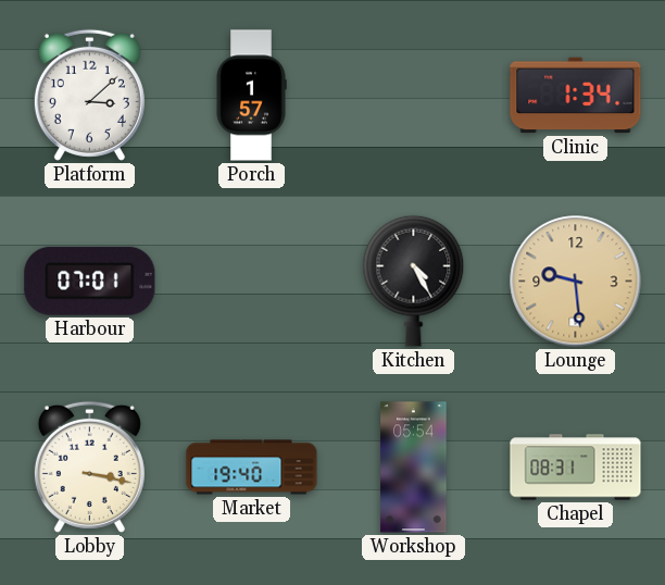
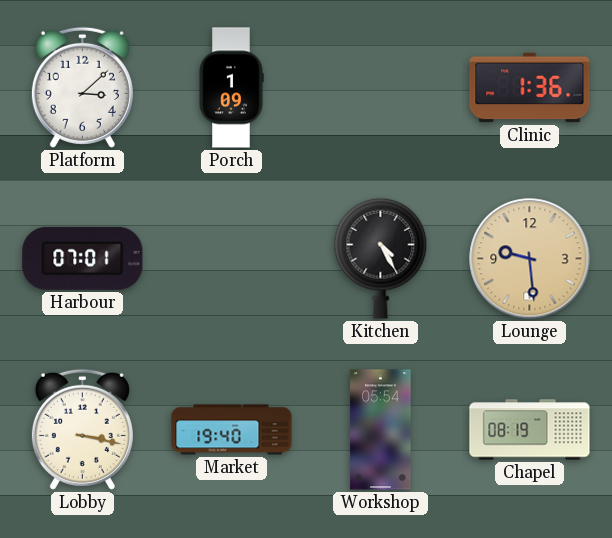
Porch: 1:57 -> 1:09 (231, 88)
Clinic: 1:34 -> 1:36 (530, 88)
Chapel: 08:31 -> 08:19 (530, 430)
